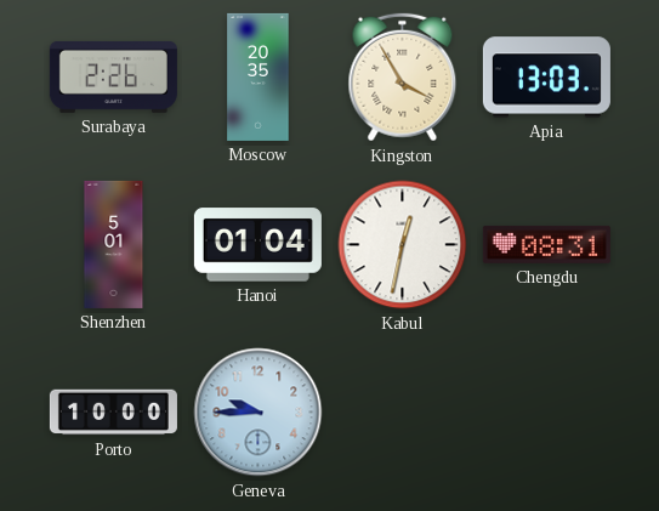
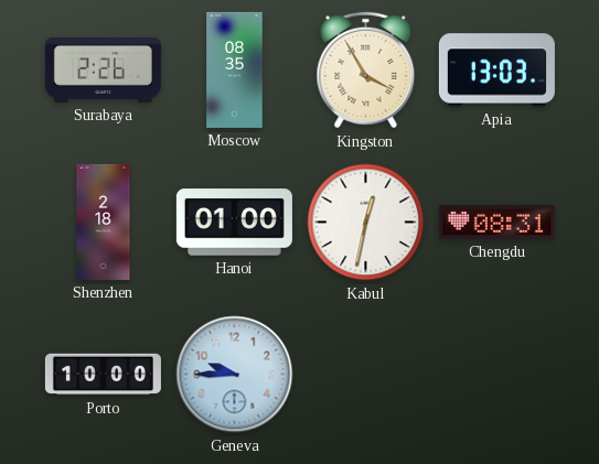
Moscow: 20:35 -> 08:35 (235, 69)
Shenzhen: 5:01 -> 2:18 (104, 222)
Hanoi: 01:04 -> 01:00 (234, 223)
